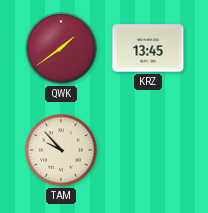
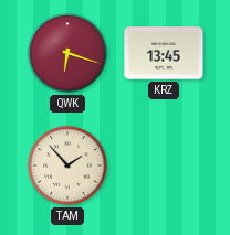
QWK: 1:39 -> 6:18 (67, 53)
TAM: 9:53 -> 1:53 (67, 165)
